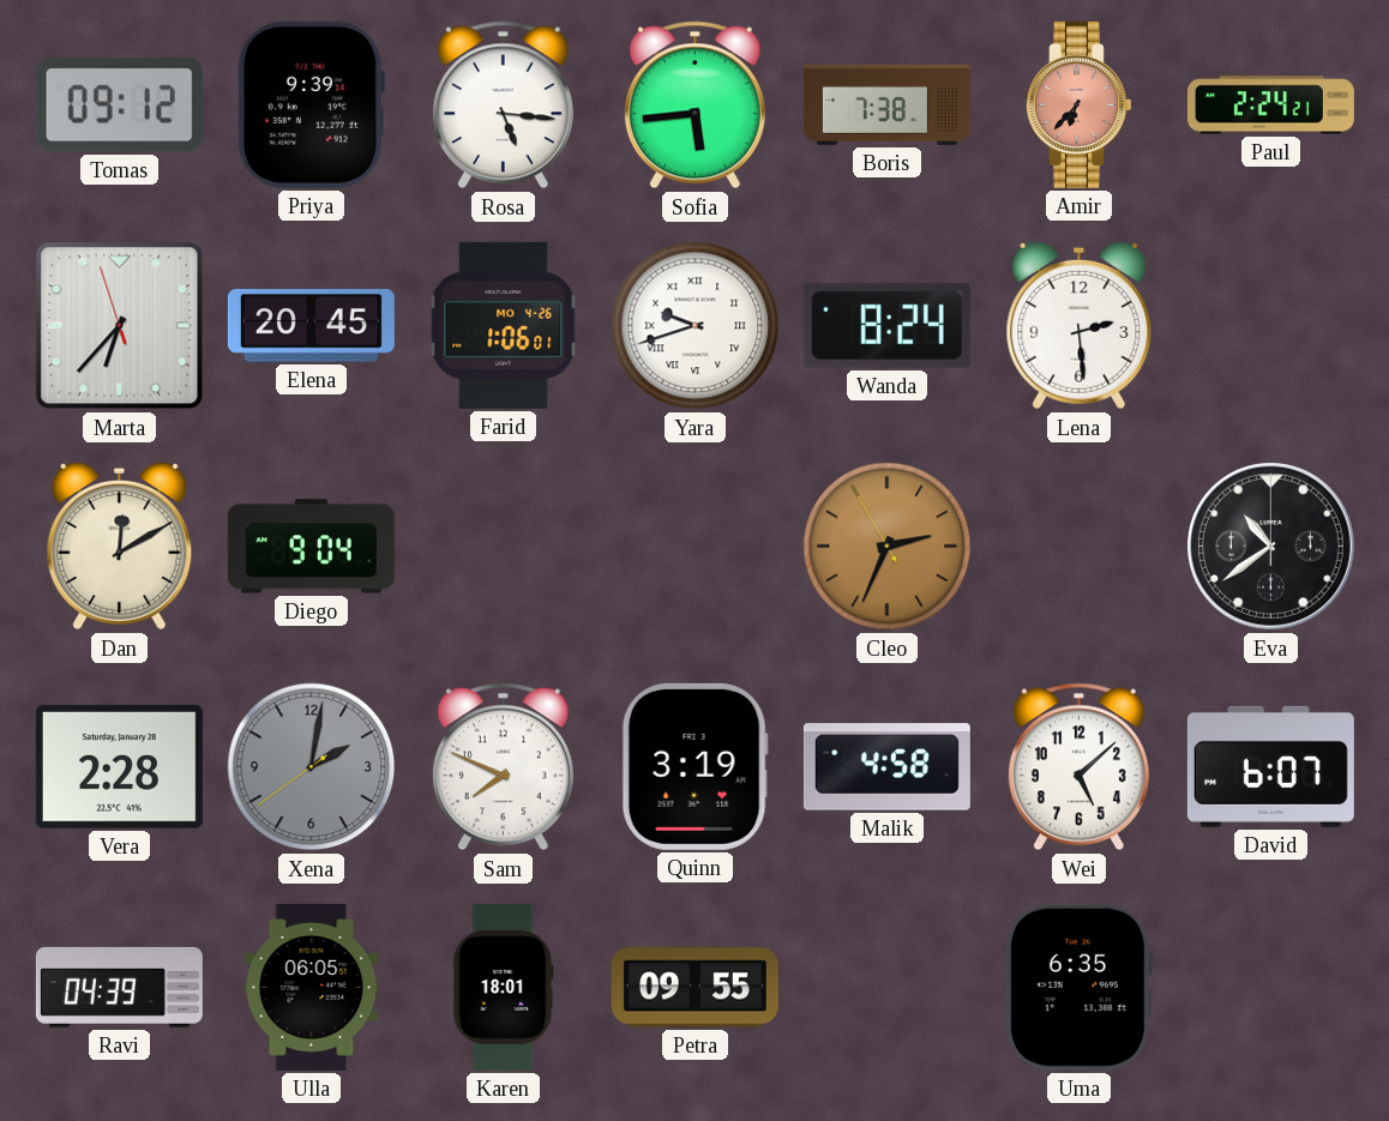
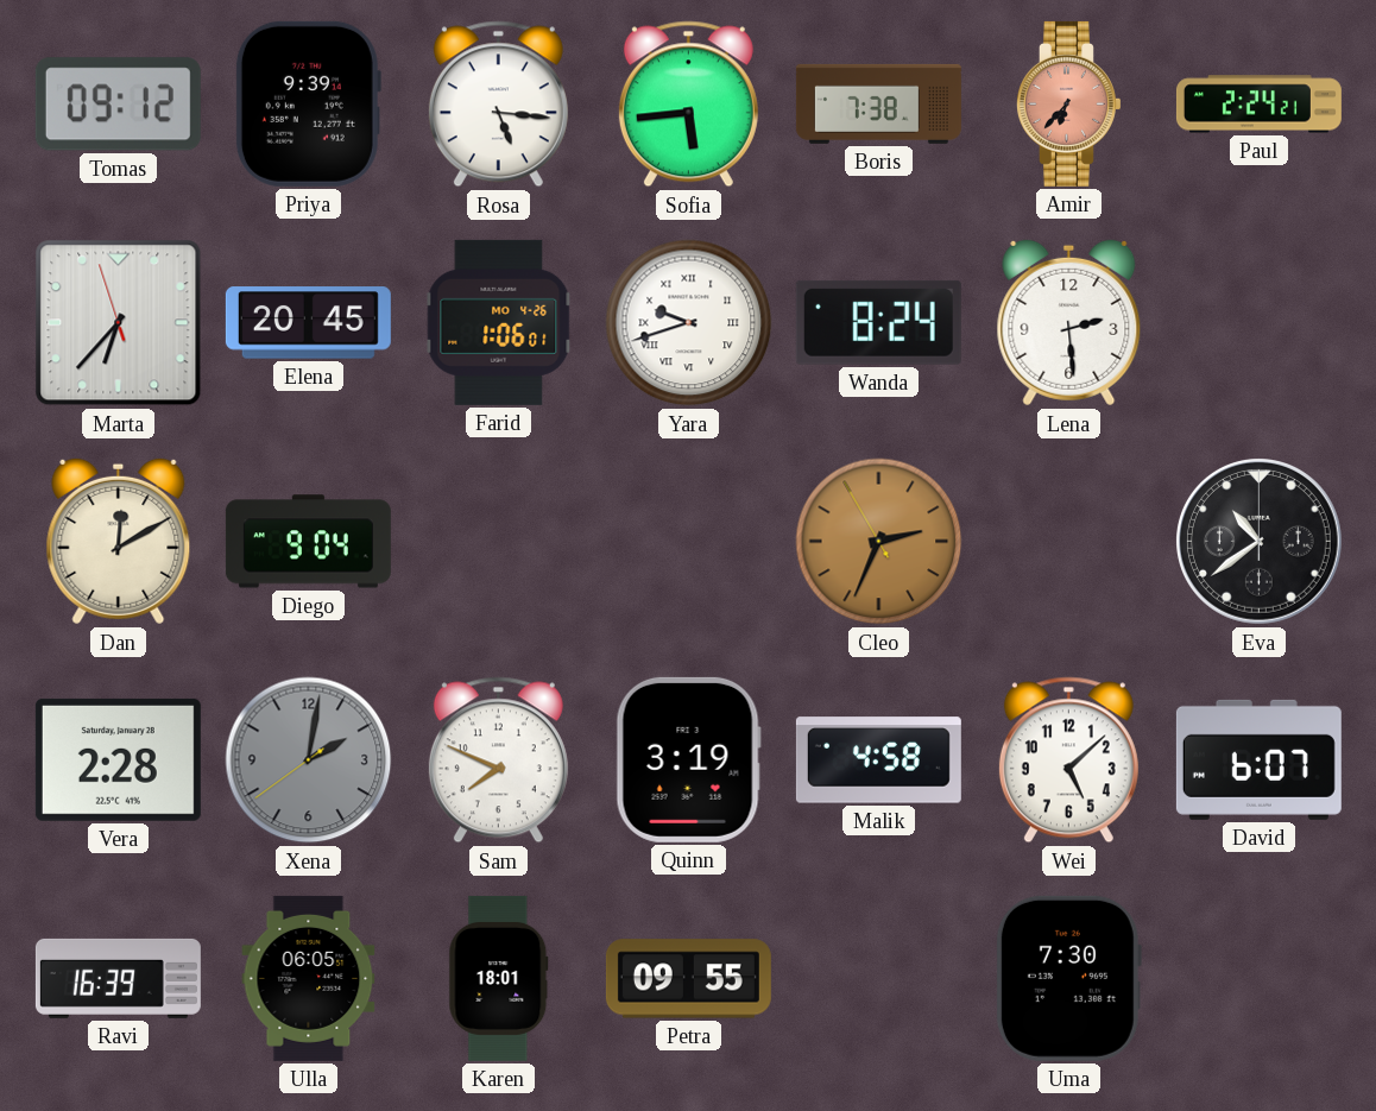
Ravi: 04:39 -> 16:39 (118, 978)
Uma: 6:35 -> 7:30 (1068, 978)
